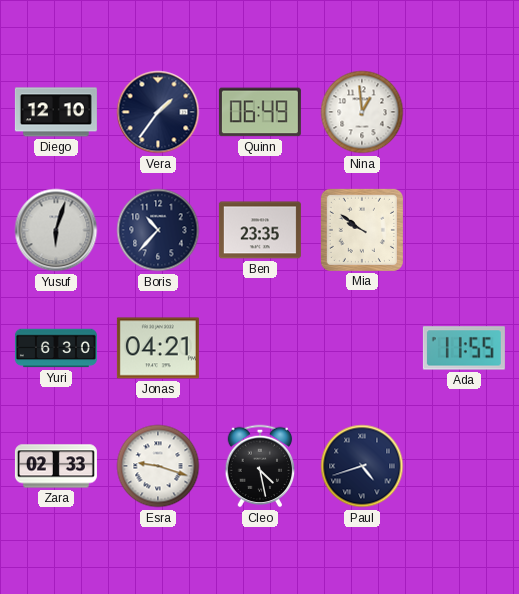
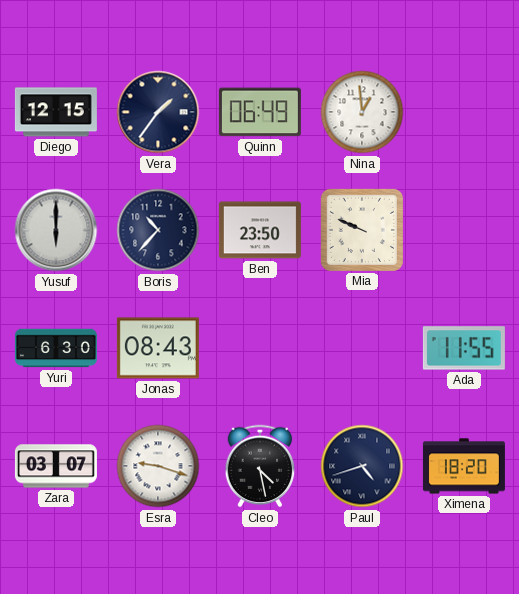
Diego: 12:10 -> 12:15 (56, 112)
Yusuf: 6:03 -> 6:00 (56, 230)
Ben: 23:35 -> 23:50 (260, 230)
Mia: 9:51 -> 9:49 (362, 230)
Jonas: 04:21 -> 08:43 (158, 348)
Zara: 02:33 -> 03:07 (56, 466)
Ximena: none -> 18:20 (464, 466)
